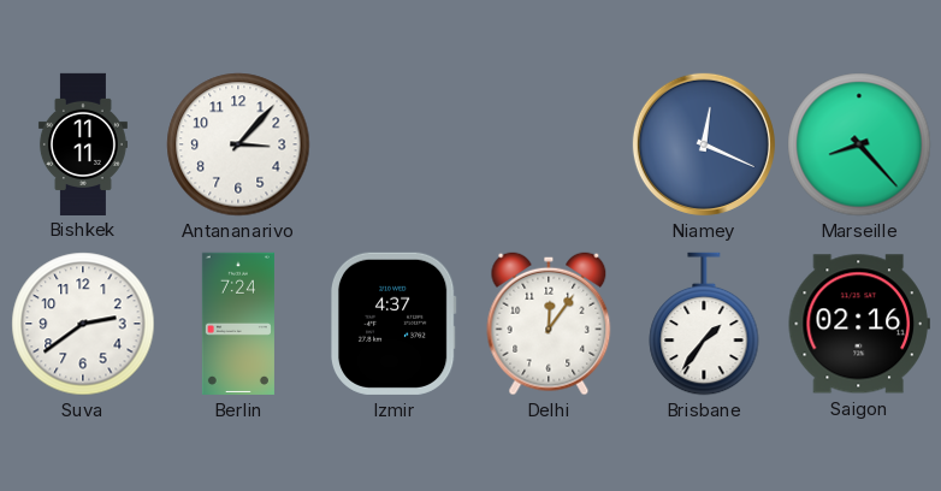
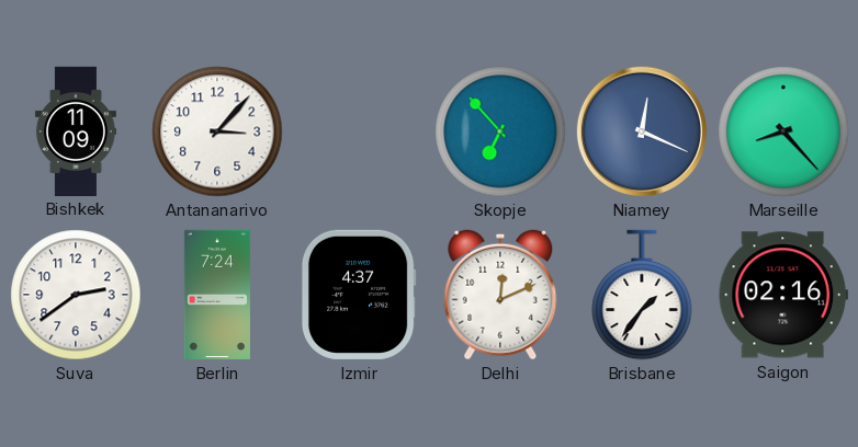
Bishkek: 11:11 -> 11:09 (76, 130)
Skopje: none -> 6:53 (500, 131)
Delhi: 12:06 -> 12:11 (500, 295)
